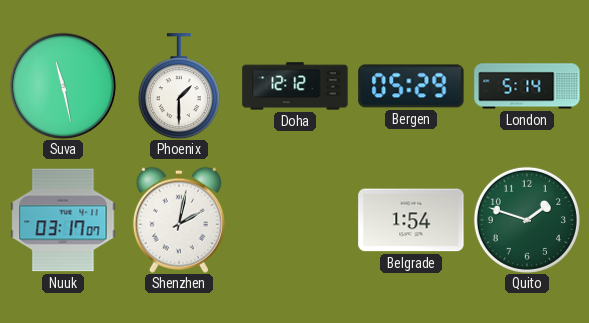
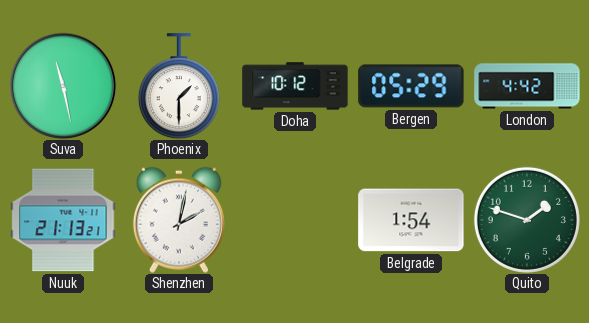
Doha: 12:12 -> 10:12 (295, 86)
London: 5:14 -> 4:42 (527, 86)
Nuuk: 03:17 -> 21:13 (63, 220)
